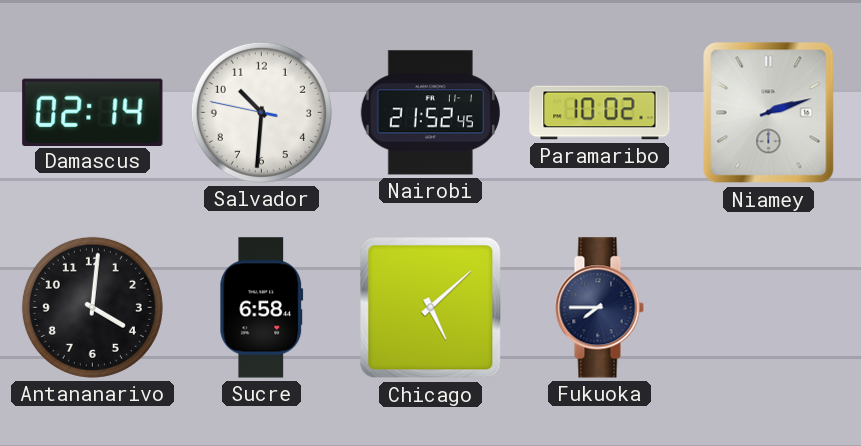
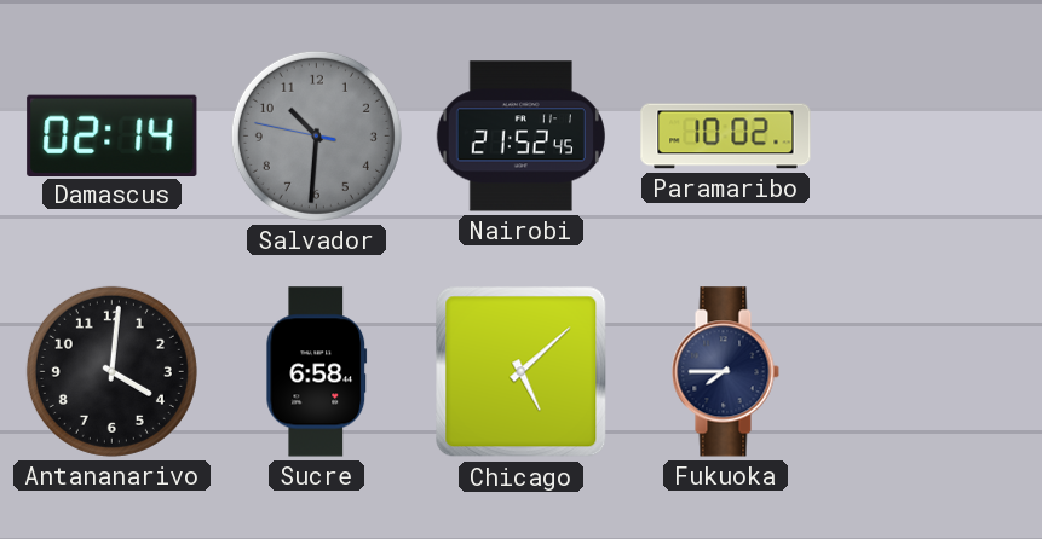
Salvador dial: white -> grey (316, 135)
Niamey: 2:12 -> none (769, 113)
